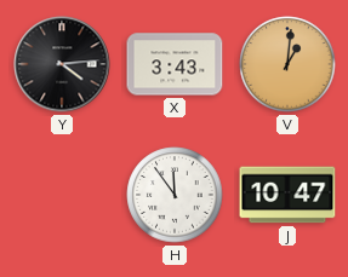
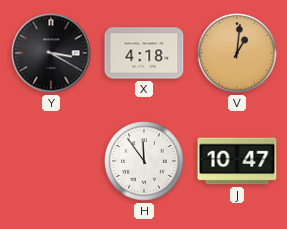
Y: 4:14 -> 3:20 (51, 53)
X: 3:43 -> 4:18 (144, 53)
